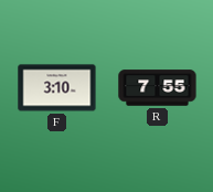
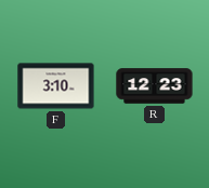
R: 7:55 -> 12:23 (155, 86)
